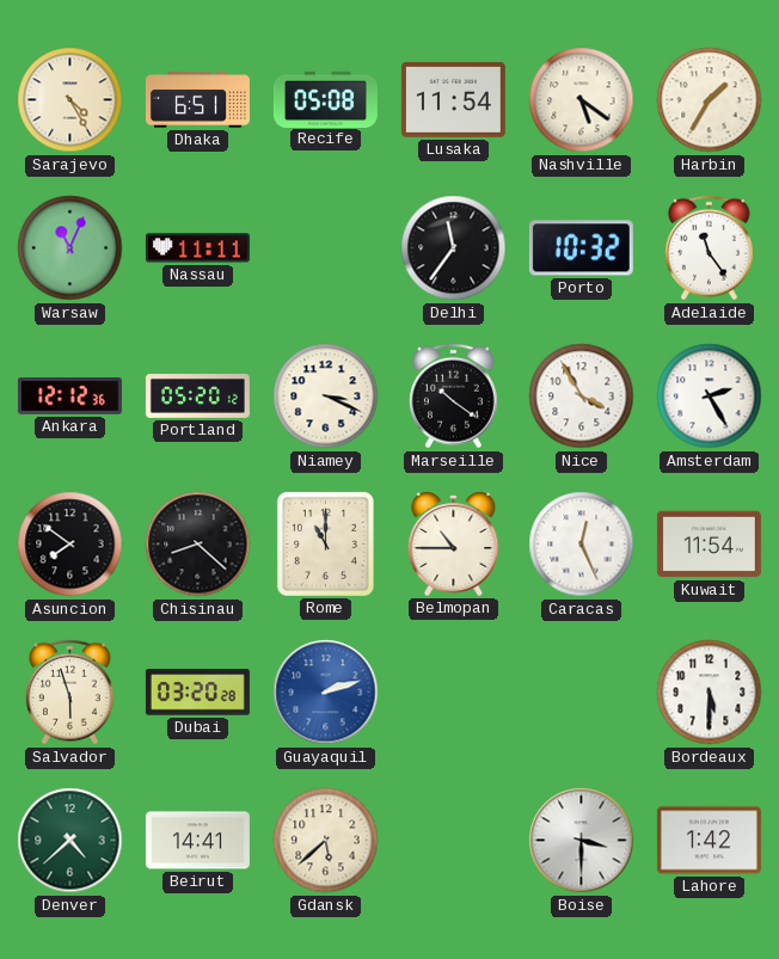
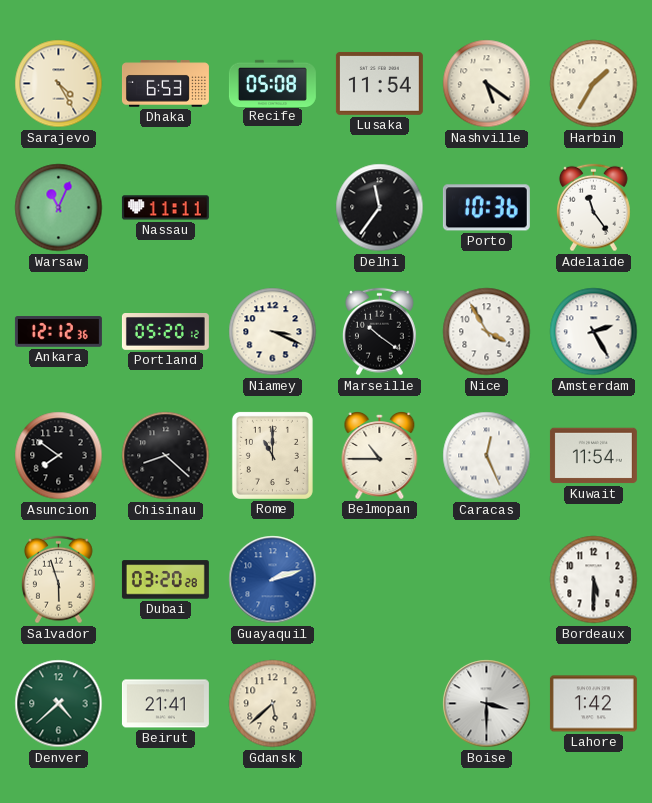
Dhaka: 6:51 -> 6:53 (165, 84)
Porto: 10:32 -> 10:36 (486, 208)
Beirut: 14:41 -> 21:41 (165, 704)
